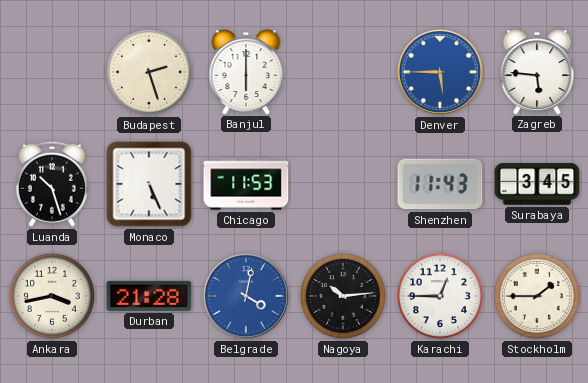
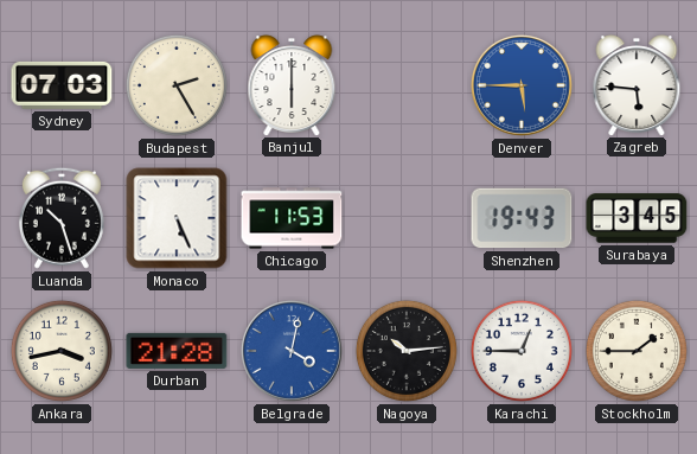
Sydney: none -> 07:03 (62, 85)
Budapest: 2:27 -> 2:25 (177, 85)
Shenzhen: 11:43 -> 19:43 (522, 218)
